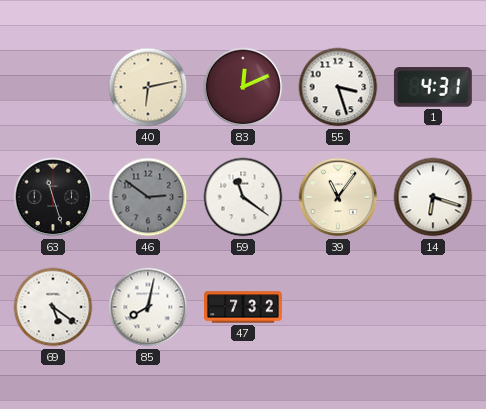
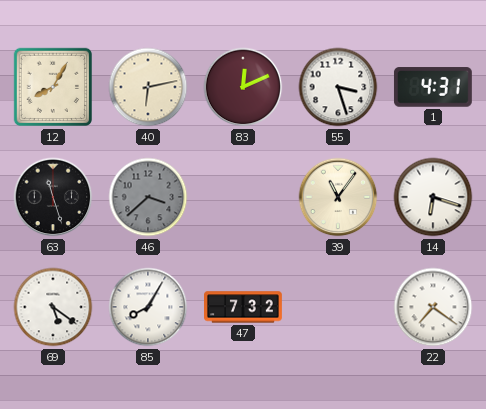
12: none -> 8:05 (53, 87)
46: 2:51 -> 3:38 (148, 197)
59: 11:21 -> none (243, 197)
85: 8:02 -> 8:05 (148, 307)
22: none -> 7:21 (433, 307)
